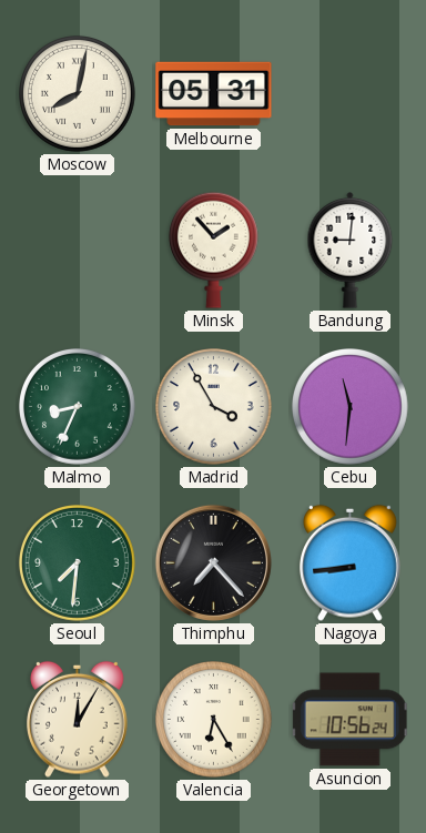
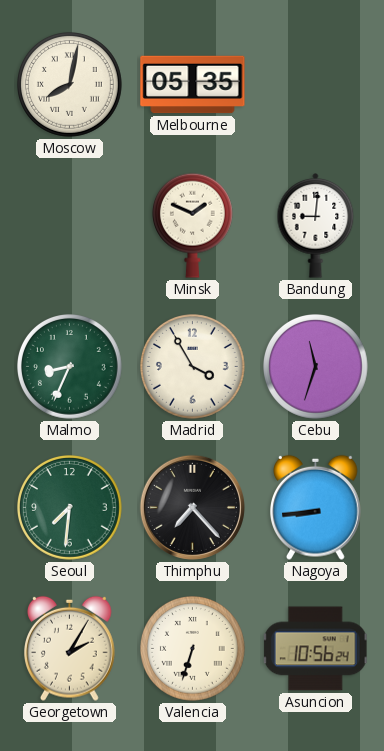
Melbourne: 05:31 -> 05:35 (193, 85)
Minsk: 1:53 -> 1:49 (192, 225)
Cebu: 11:31 -> 11:33 (316, 367)
Georgetown: 12:05 -> 2:05 (70, 648)
Valencia: 6:25 -> 6:33 (193, 649)
